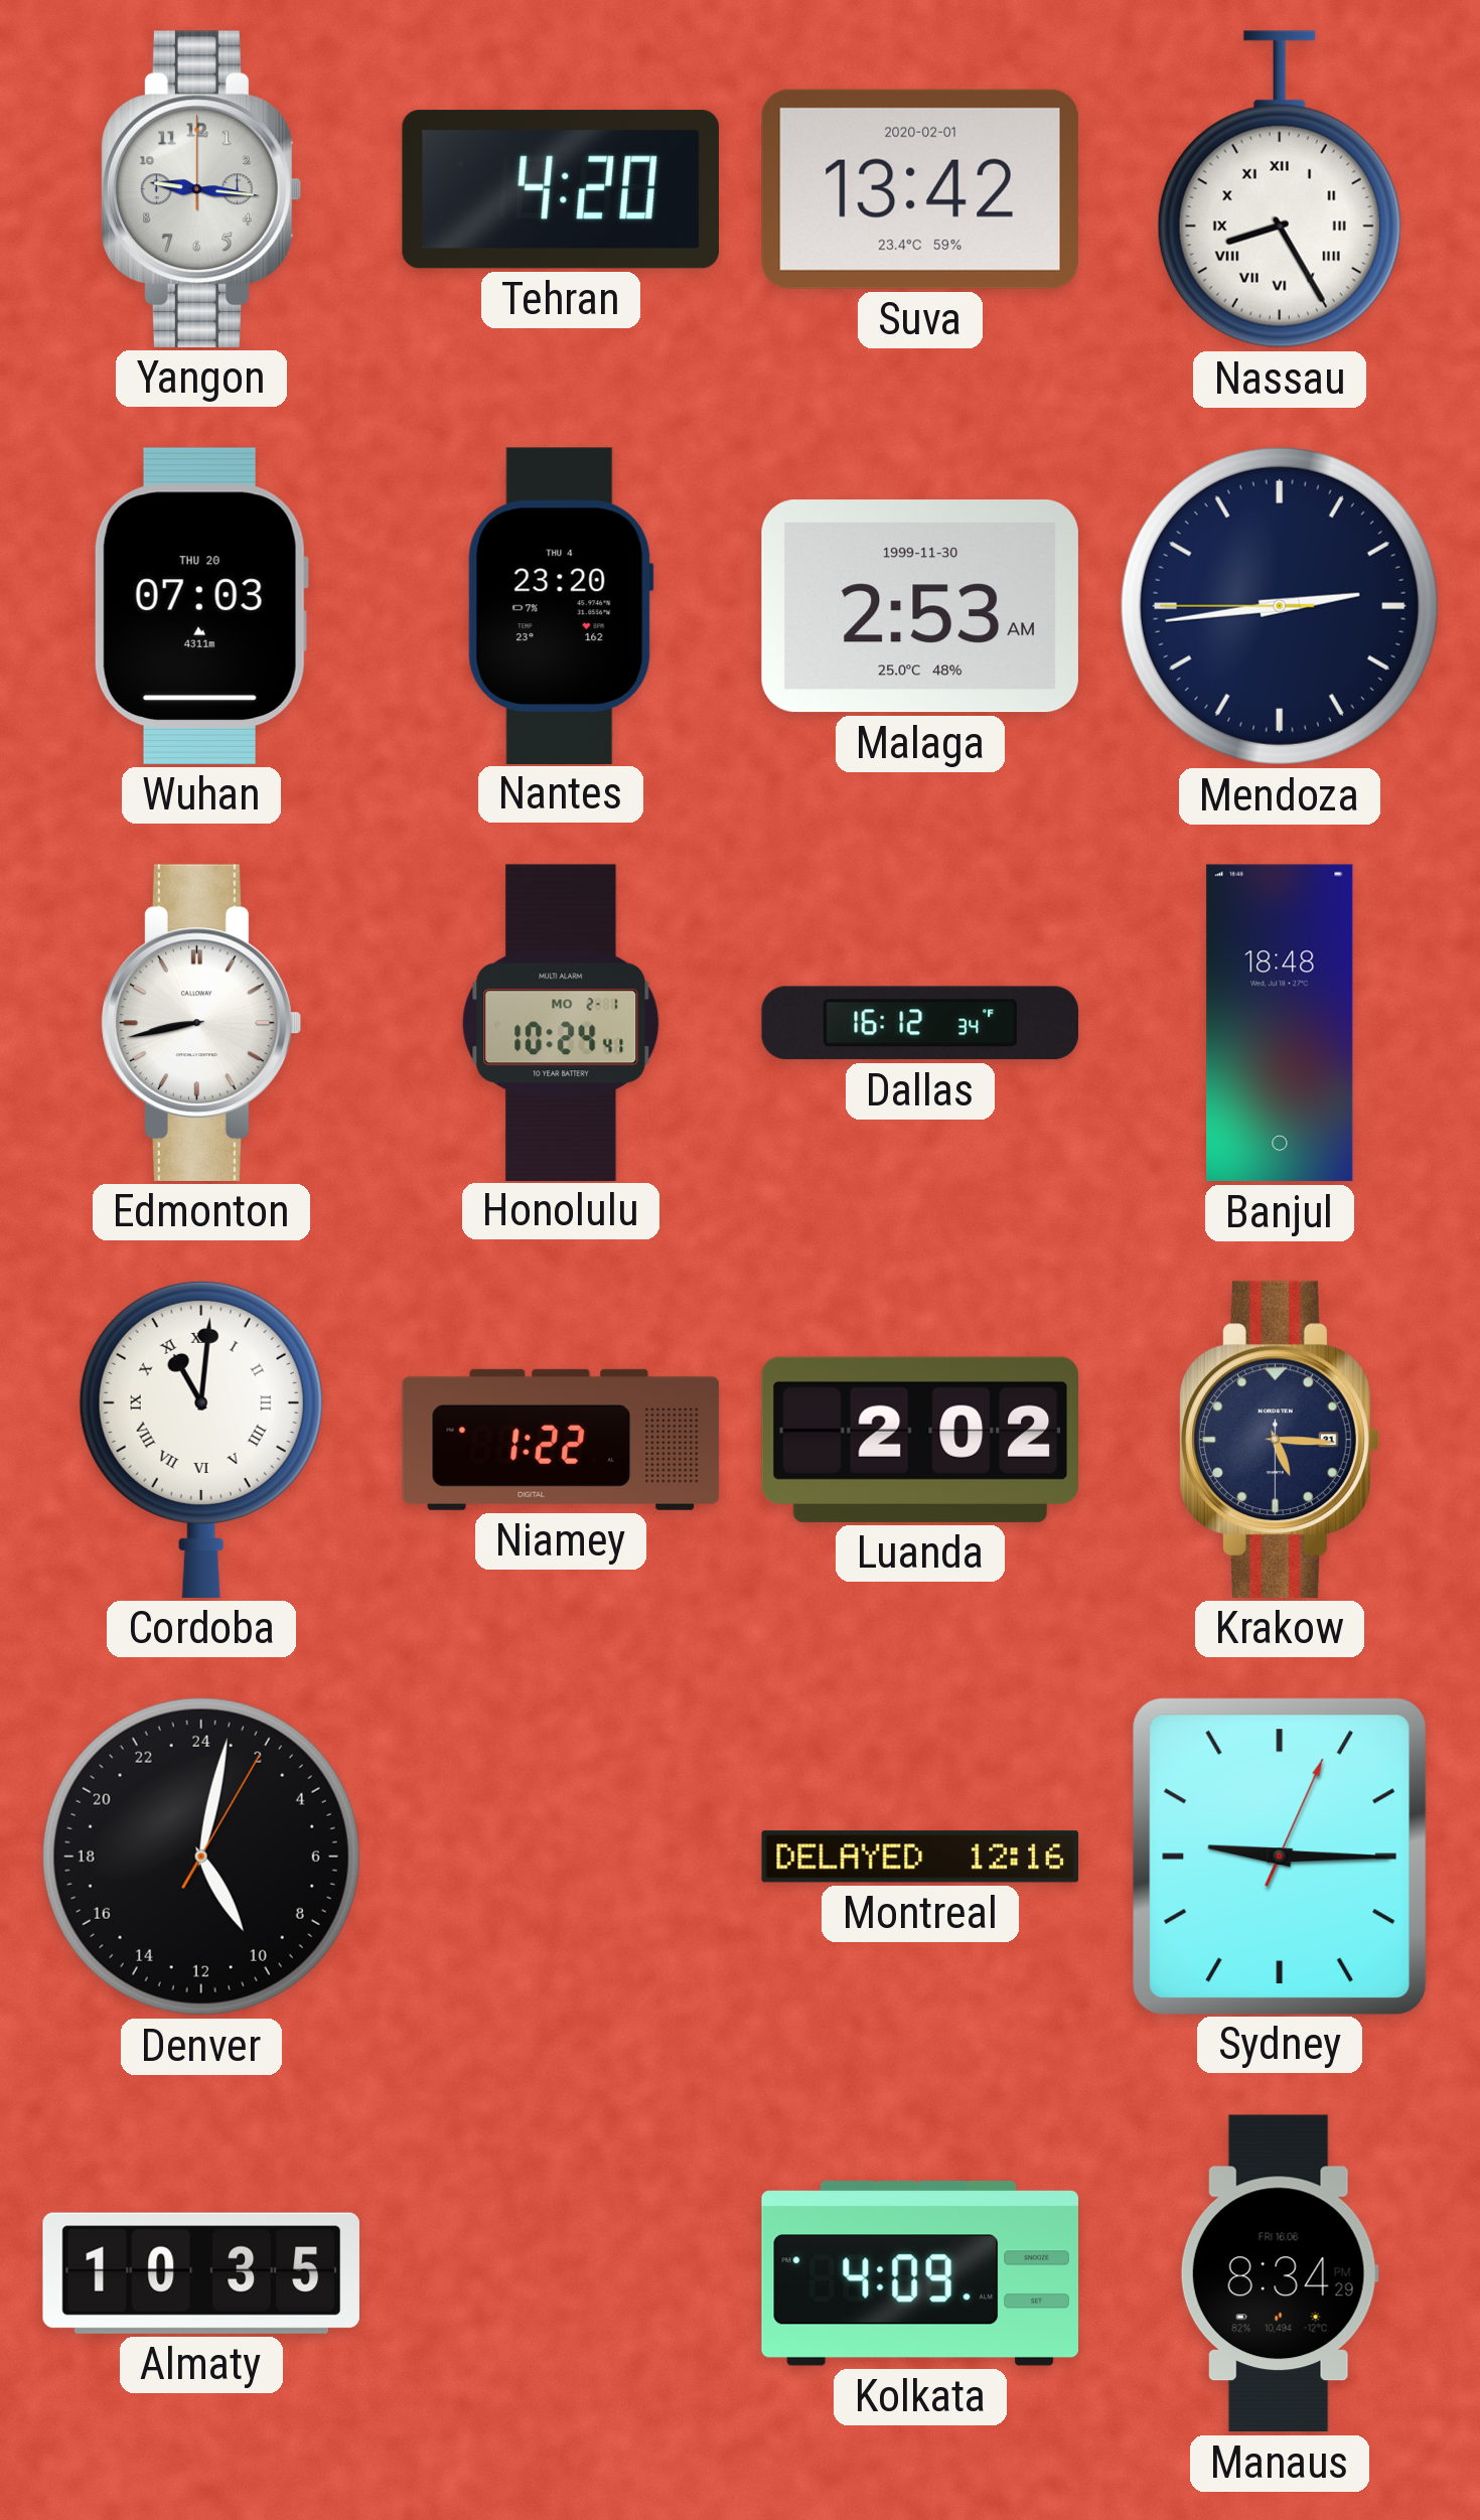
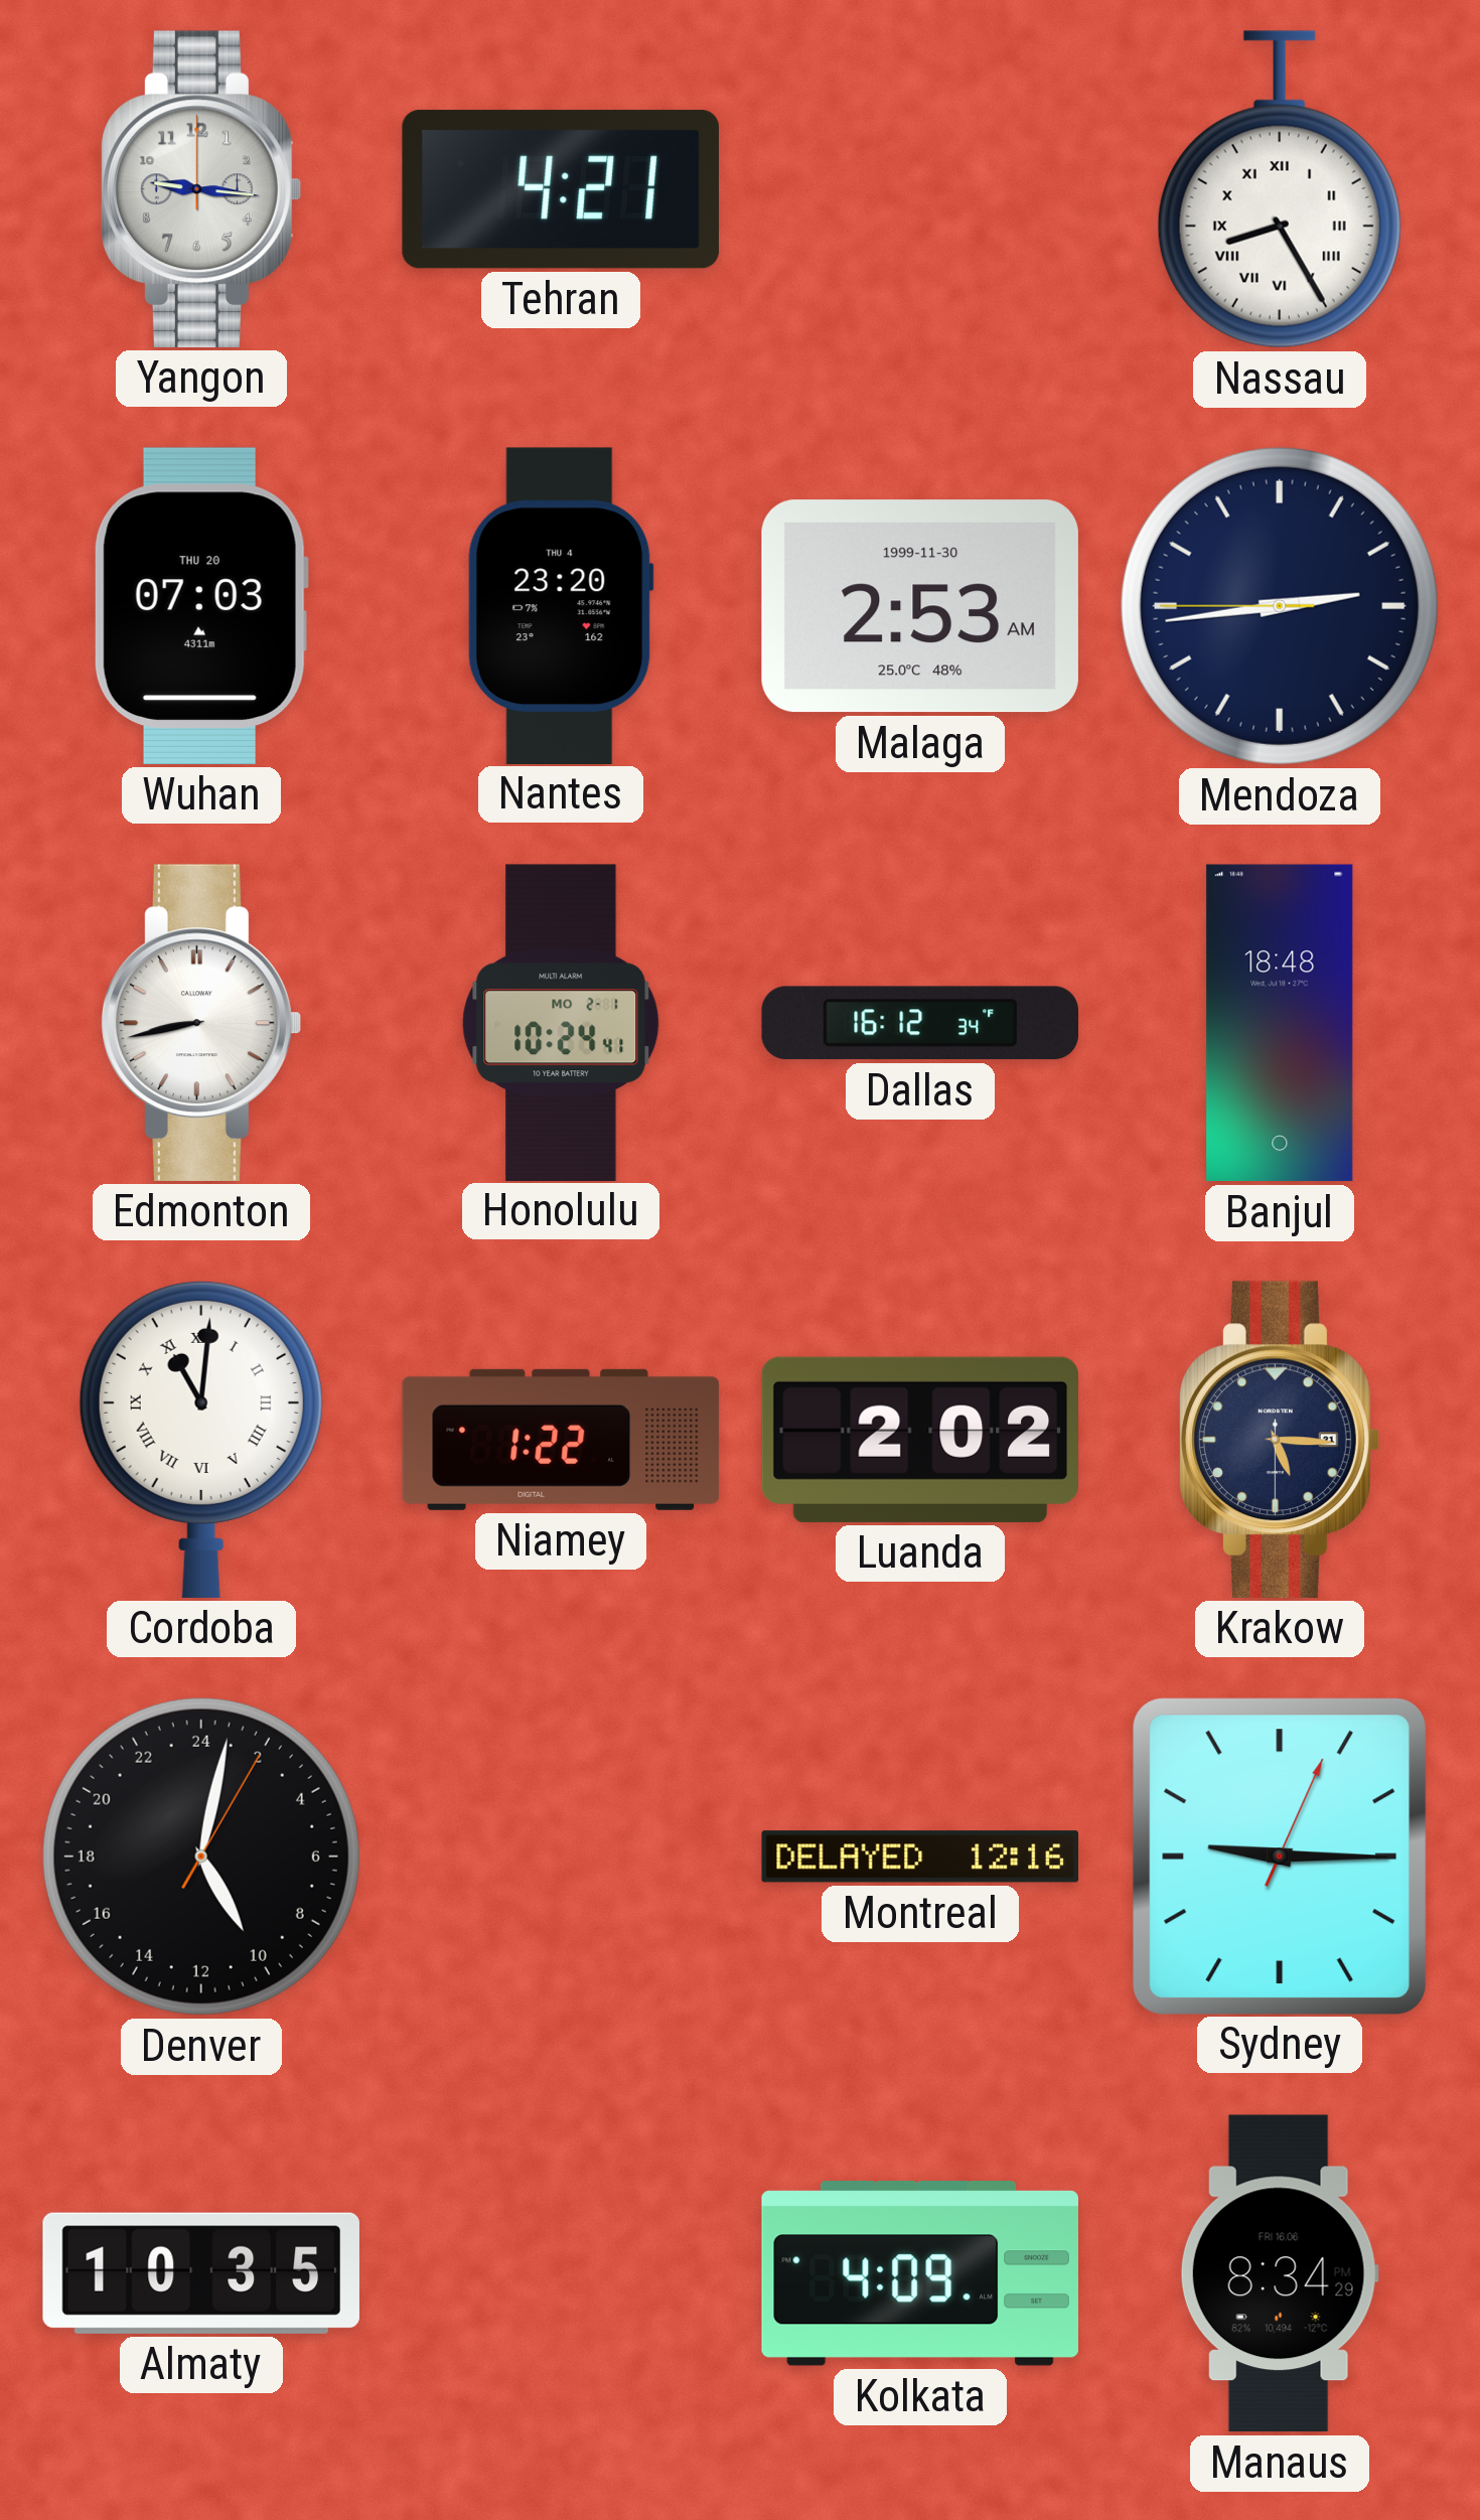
Tehran: 4:20 -> 4:21 (561, 189)
Suva: 13:42 -> none (920, 189)
